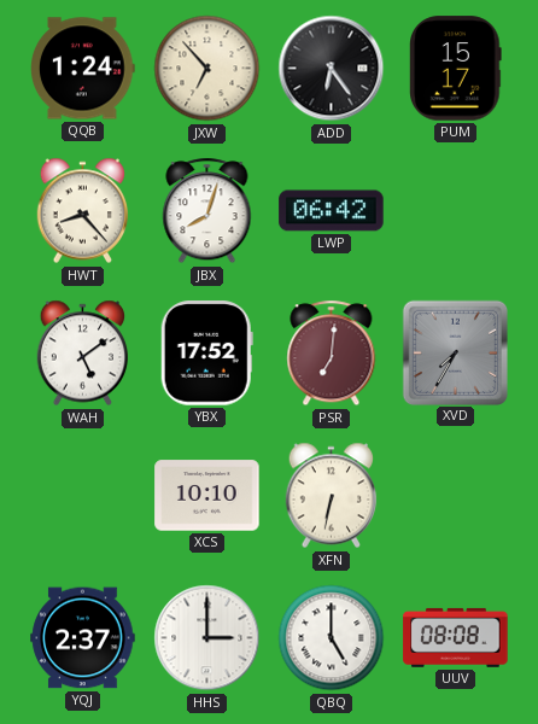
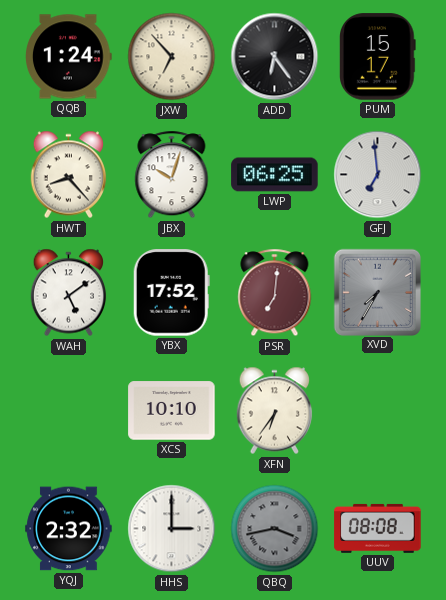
JBX: 8:03 -> 10:03 (172, 175)
LWP: 06:42 -> 06:25 (275, 175)
GFJ: none -> 6:59 (378, 175)
XFN: 6:32 -> 6:36 (275, 411)
YQJ: 2:37 -> 2:32 (69, 529)
QBQ: 5:00 -> 3:43 (275, 529)
QBQ dial: white -> grey (275, 529)
